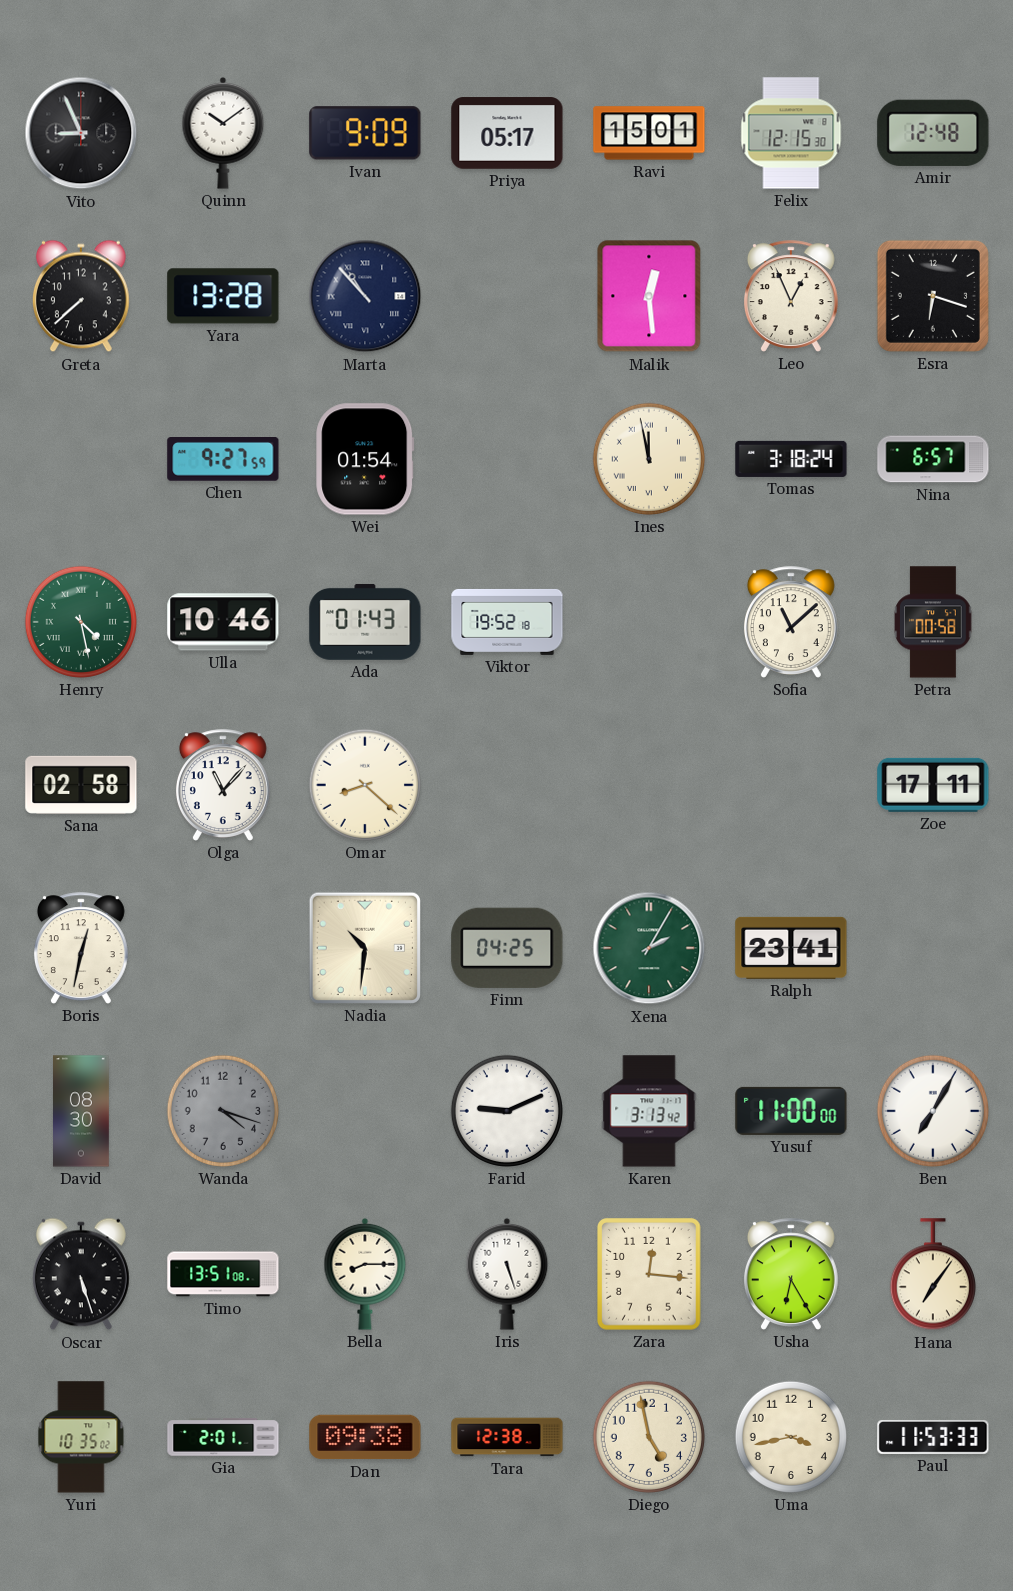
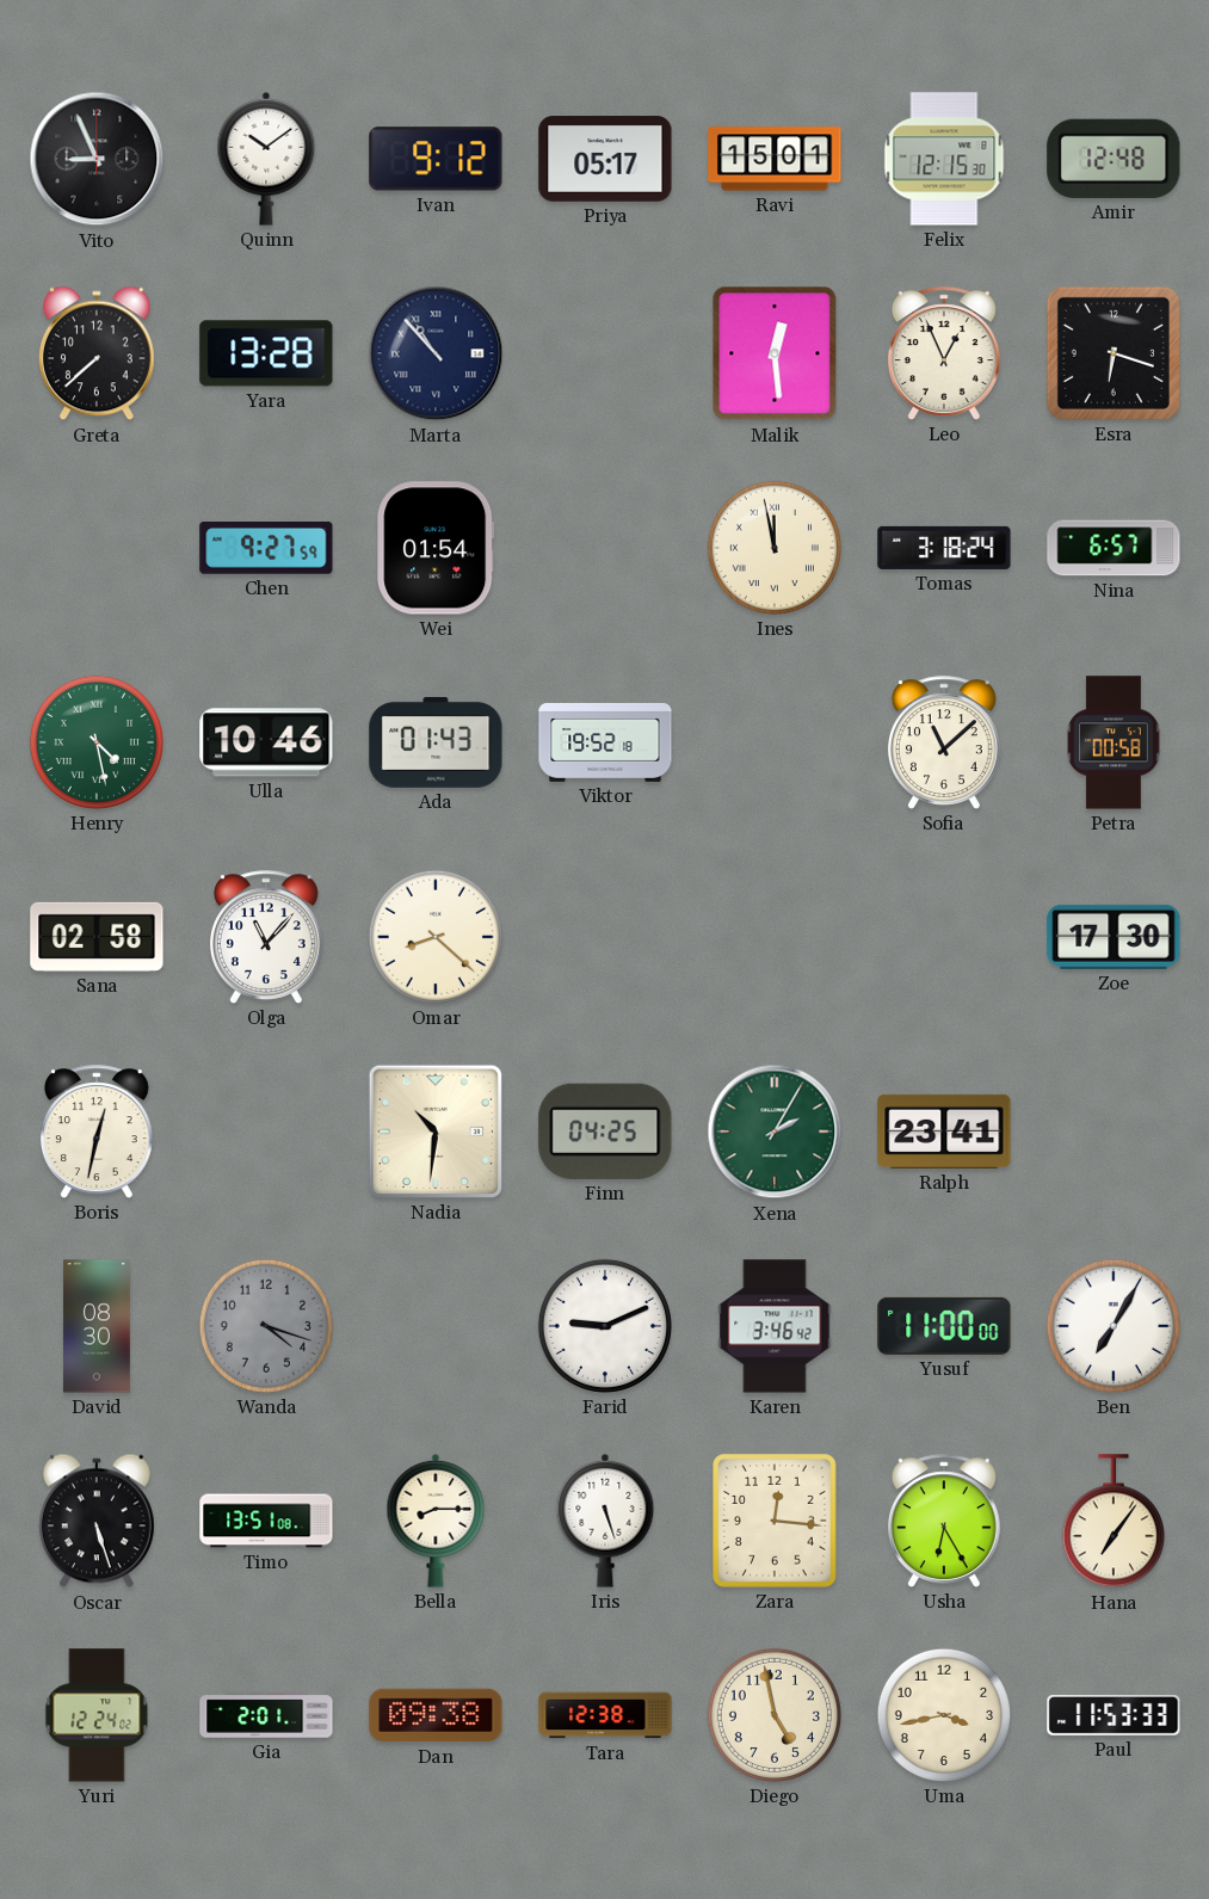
Ivan: 9:09 -> 9:12 (436, 159)
Zoe: 17:11 -> 17:30 (1114, 937)
Karen: 3:13 -> 3:46 (775, 1326)
Yuri: 10:35 -> 12:24 (97, 1715)
